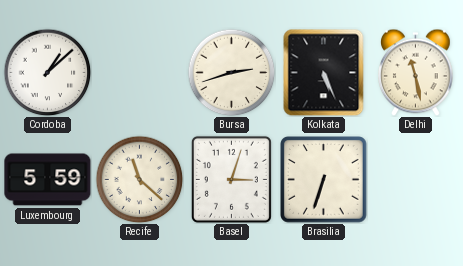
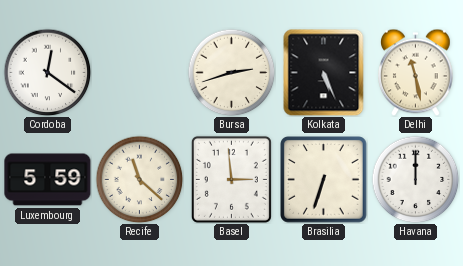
Cordoba: 1:08 -> 12:21 (47, 72)
Basel: 3:03 -> 2:59 (231, 179)
Havana: none -> 12:00 (415, 179)
